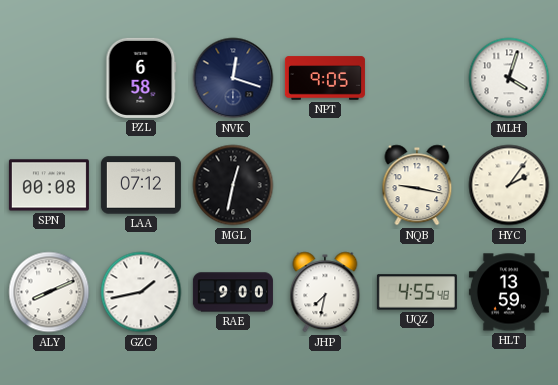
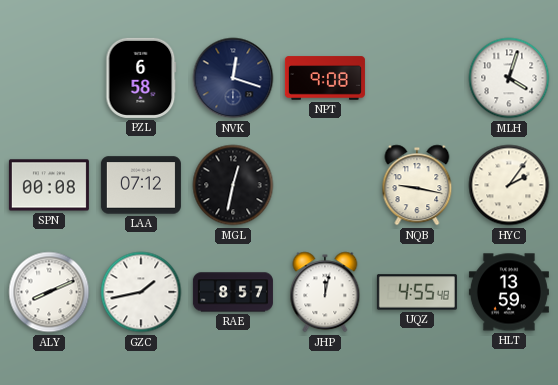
NPT: 9:05 -> 9:08 (325, 78)
RAE: 9:00 -> 8:57 (233, 292)
JHP: 7:32 -> 12:02 (325, 292)
